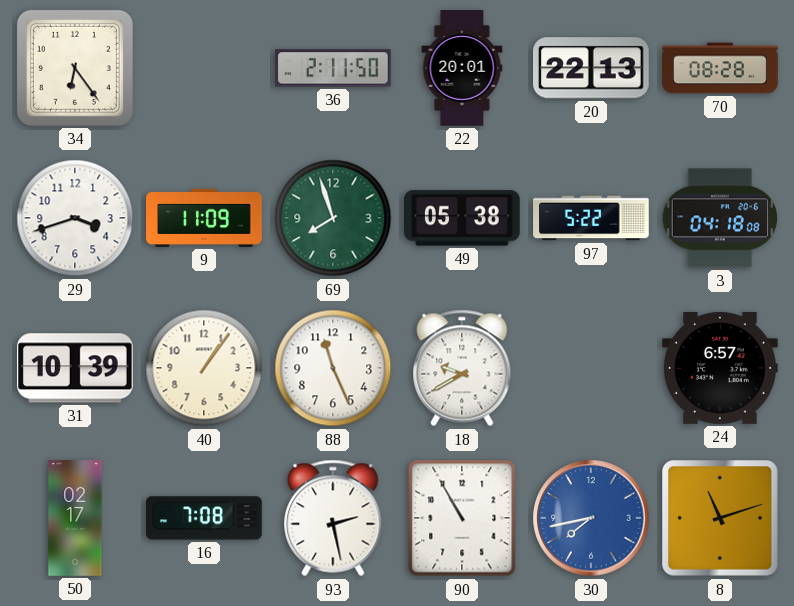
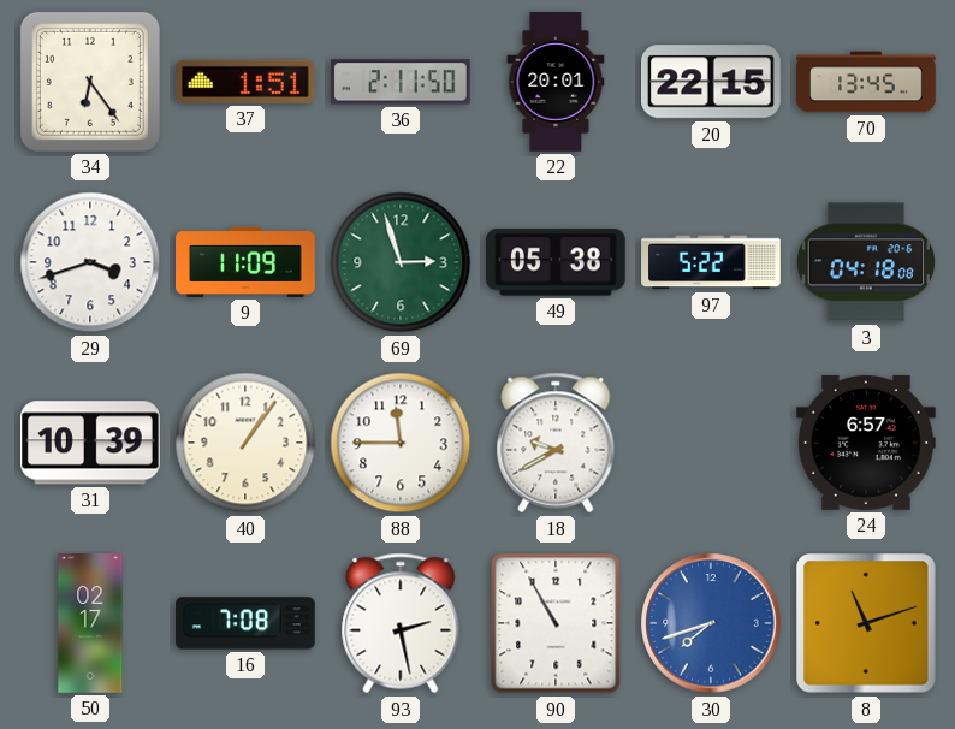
37: none -> 1:51 (247, 82)
20: 22:13 -> 22:15 (712, 82)
70: 08:28 -> 13:45 (866, 82)
69: 7:57 -> 2:57 (401, 262)
88: 11:26 -> 11:45 (401, 443)
30: 7:43 -> 7:42 (711, 623)
